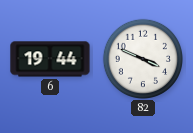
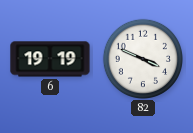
6: 19:44 -> 19:19 (50, 59)
